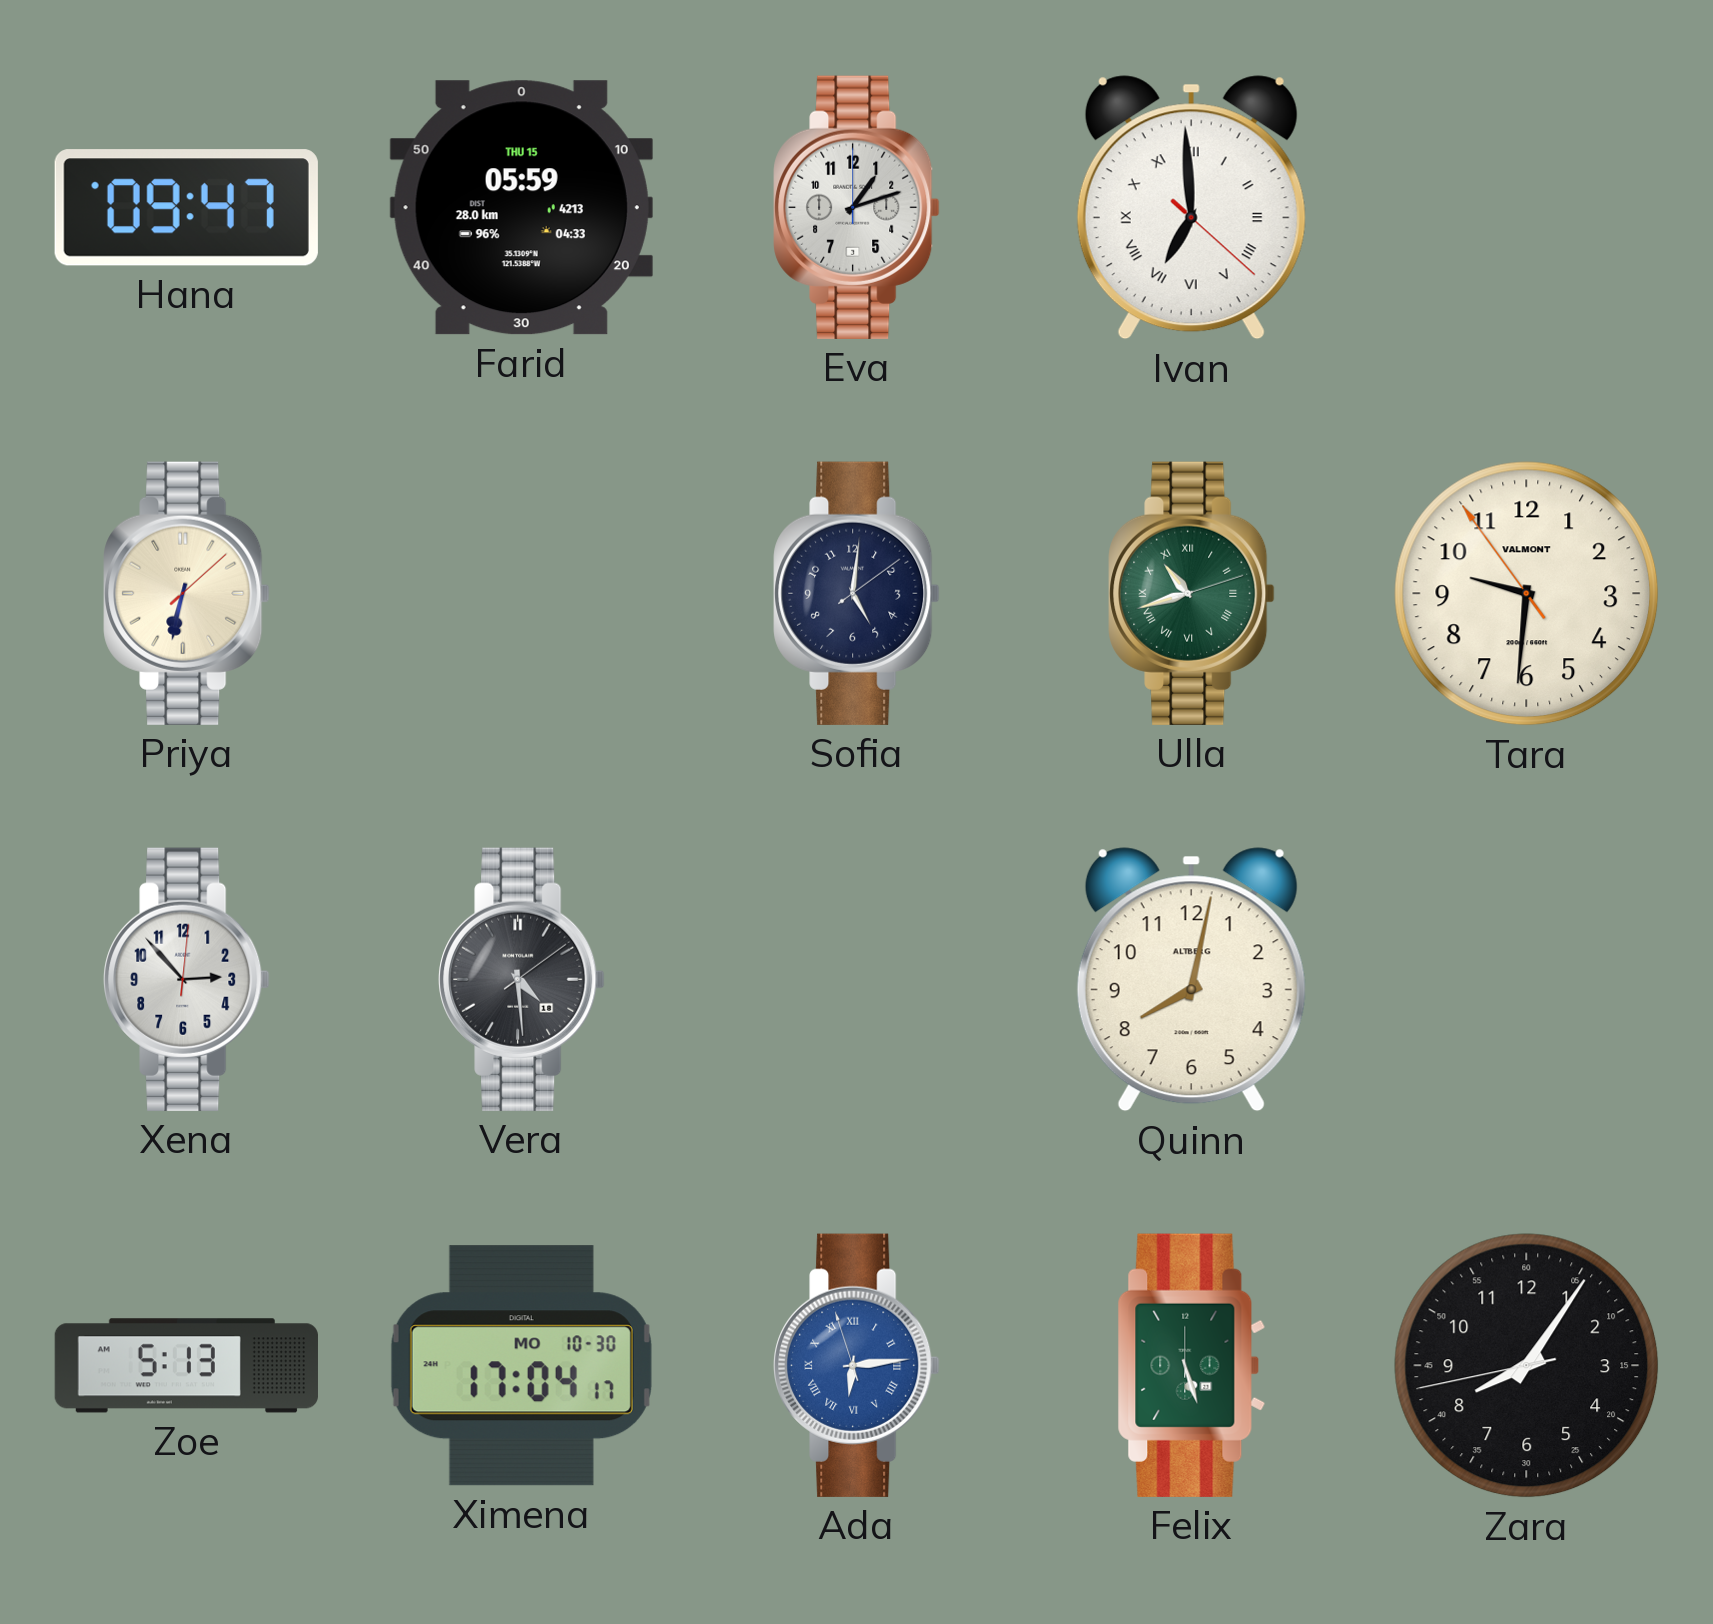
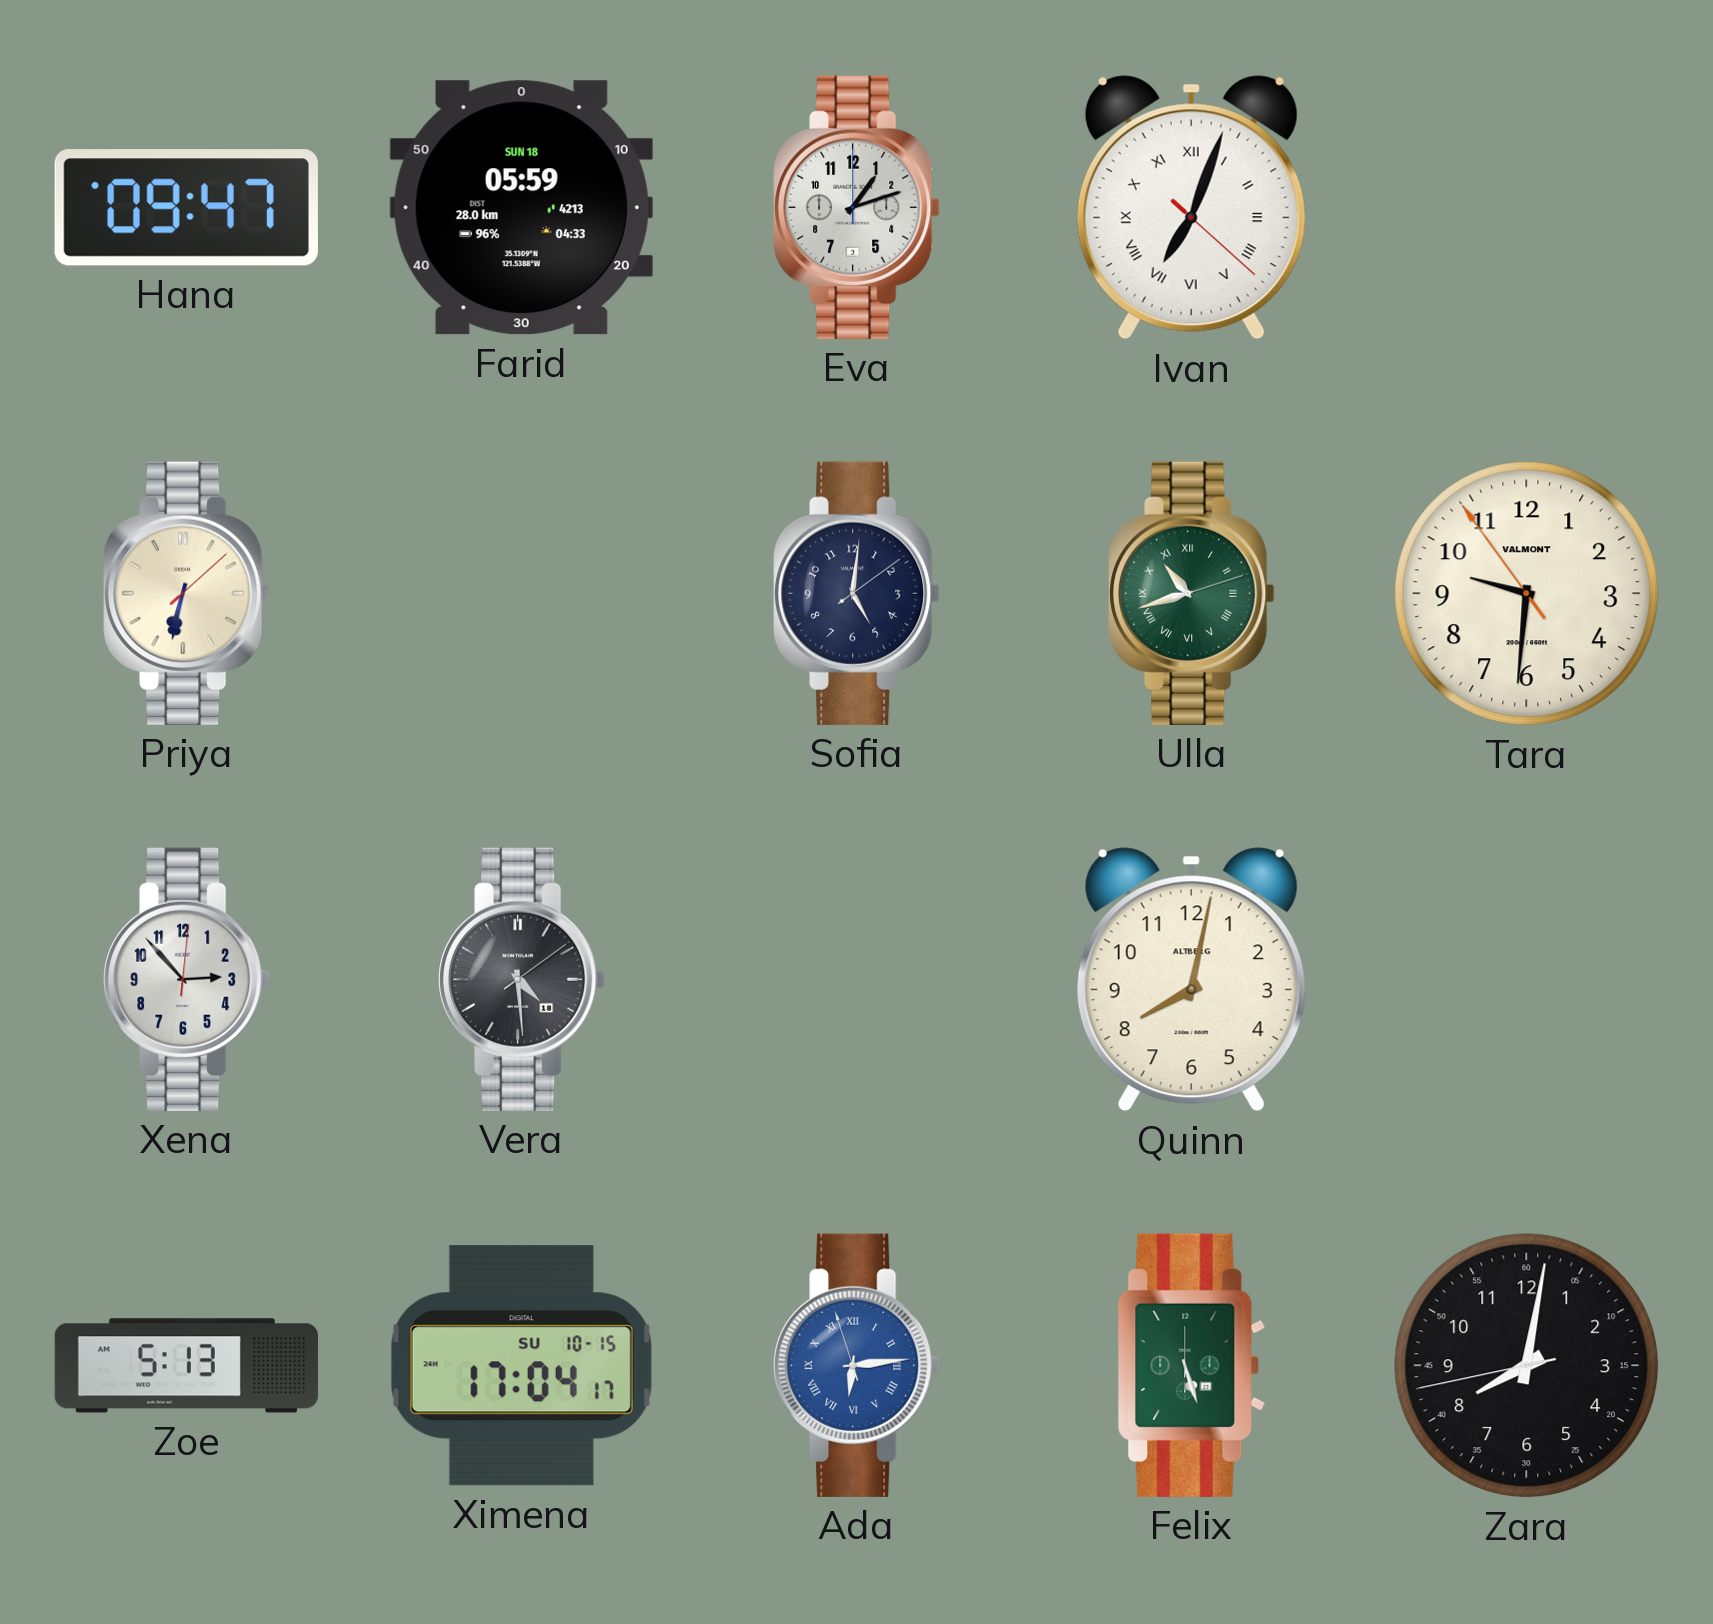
Farid date: THU 15 -> SUN 18 (521, 208)
Ivan: 6:59 -> 7:03 (1191, 208)
Ximena date: MO 10-30 -> SU 10-15 (521, 1366)
Zara: 8:05 -> 8:01 (1527, 1366)
